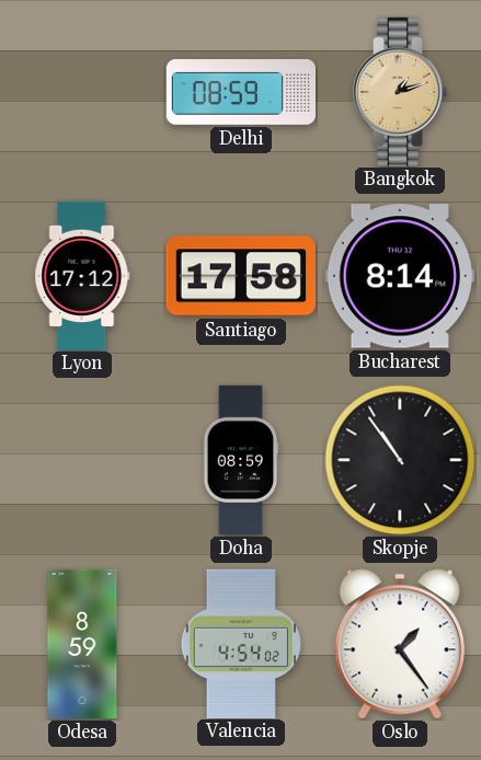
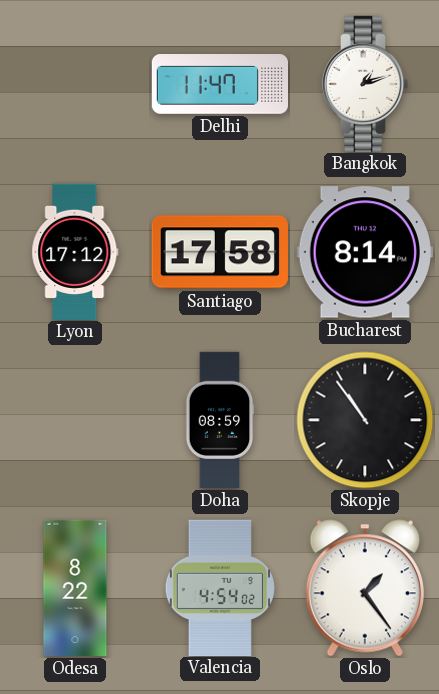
Delhi: 08:59 -> 11:47 (219, 85)
Bangkok dial: champagne -> white (365, 83)
Odesa: 8:59 -> 8:22 (75, 588)
